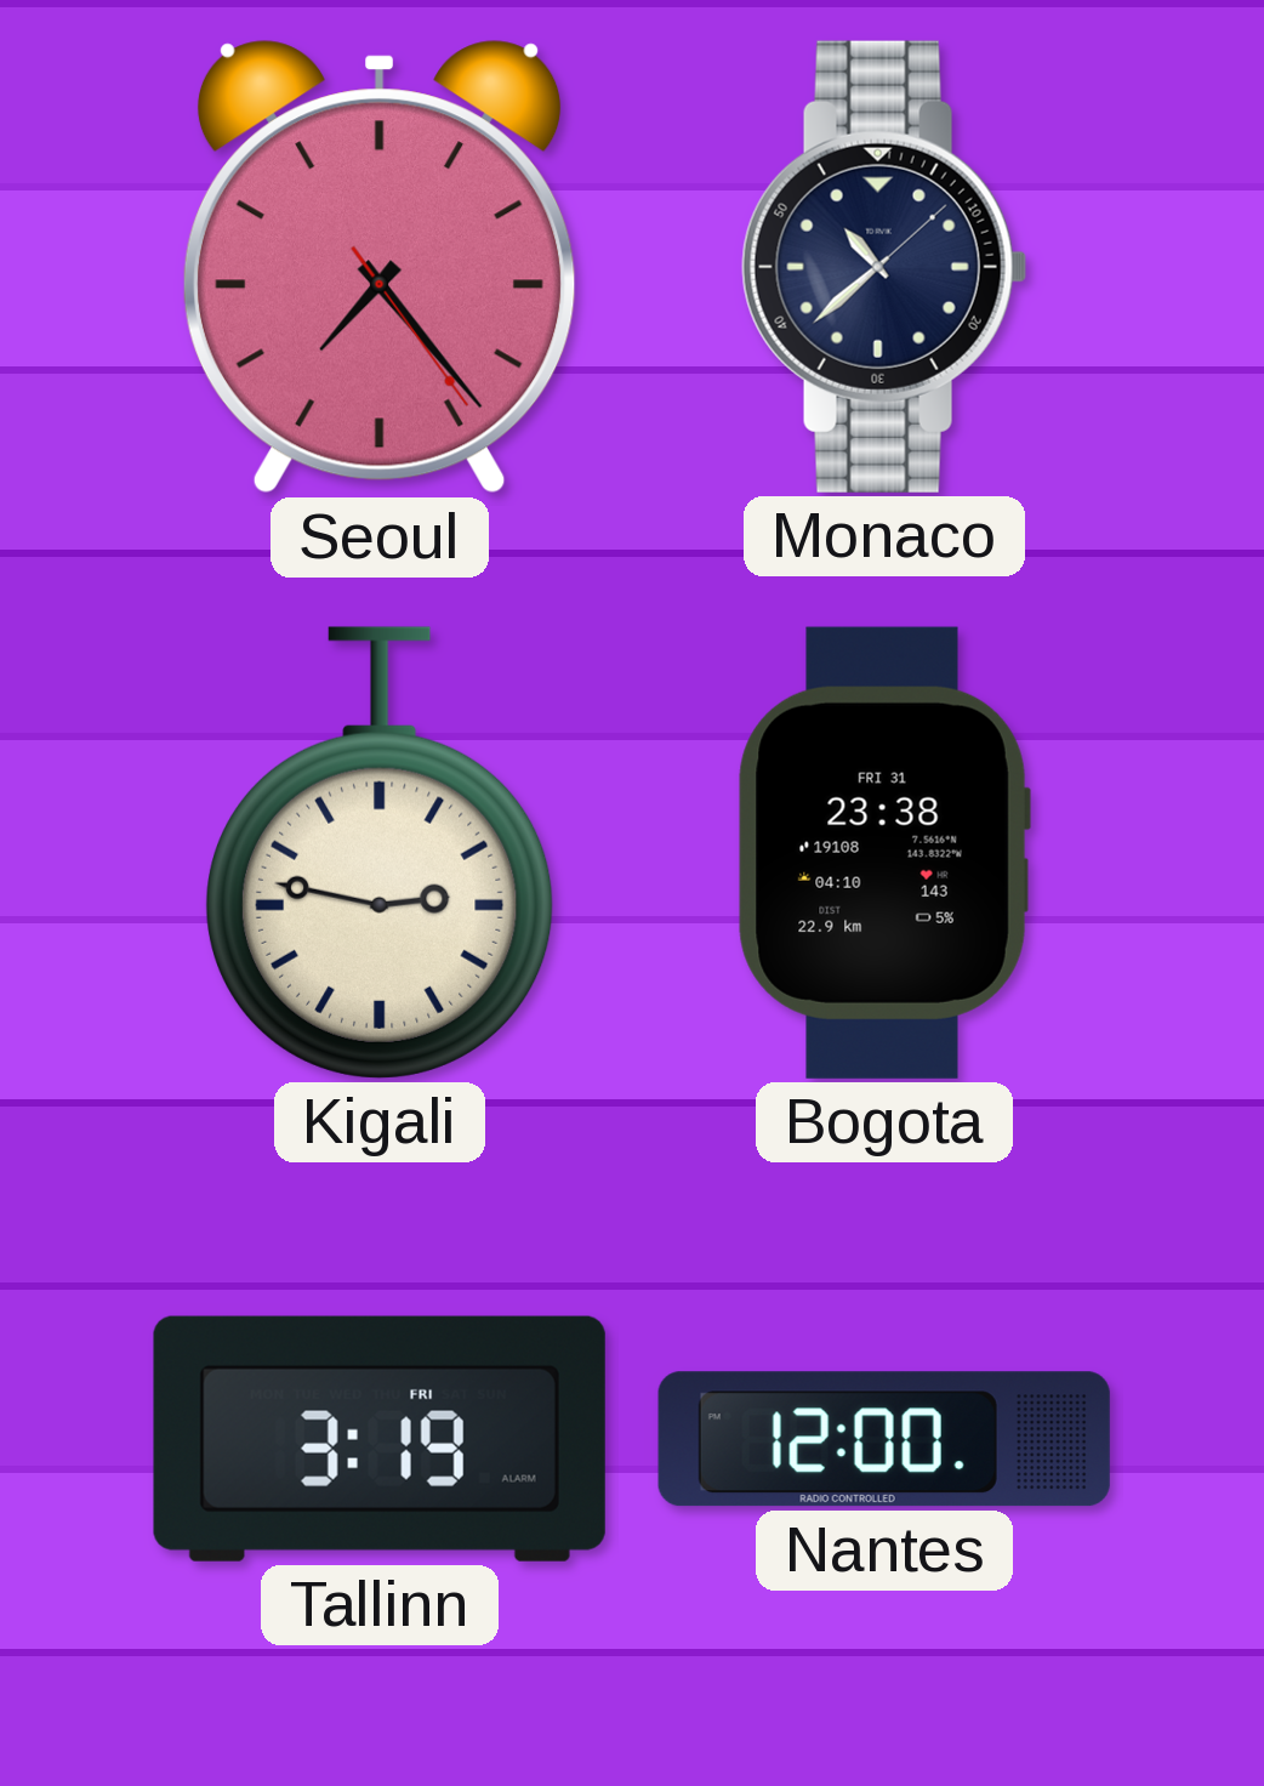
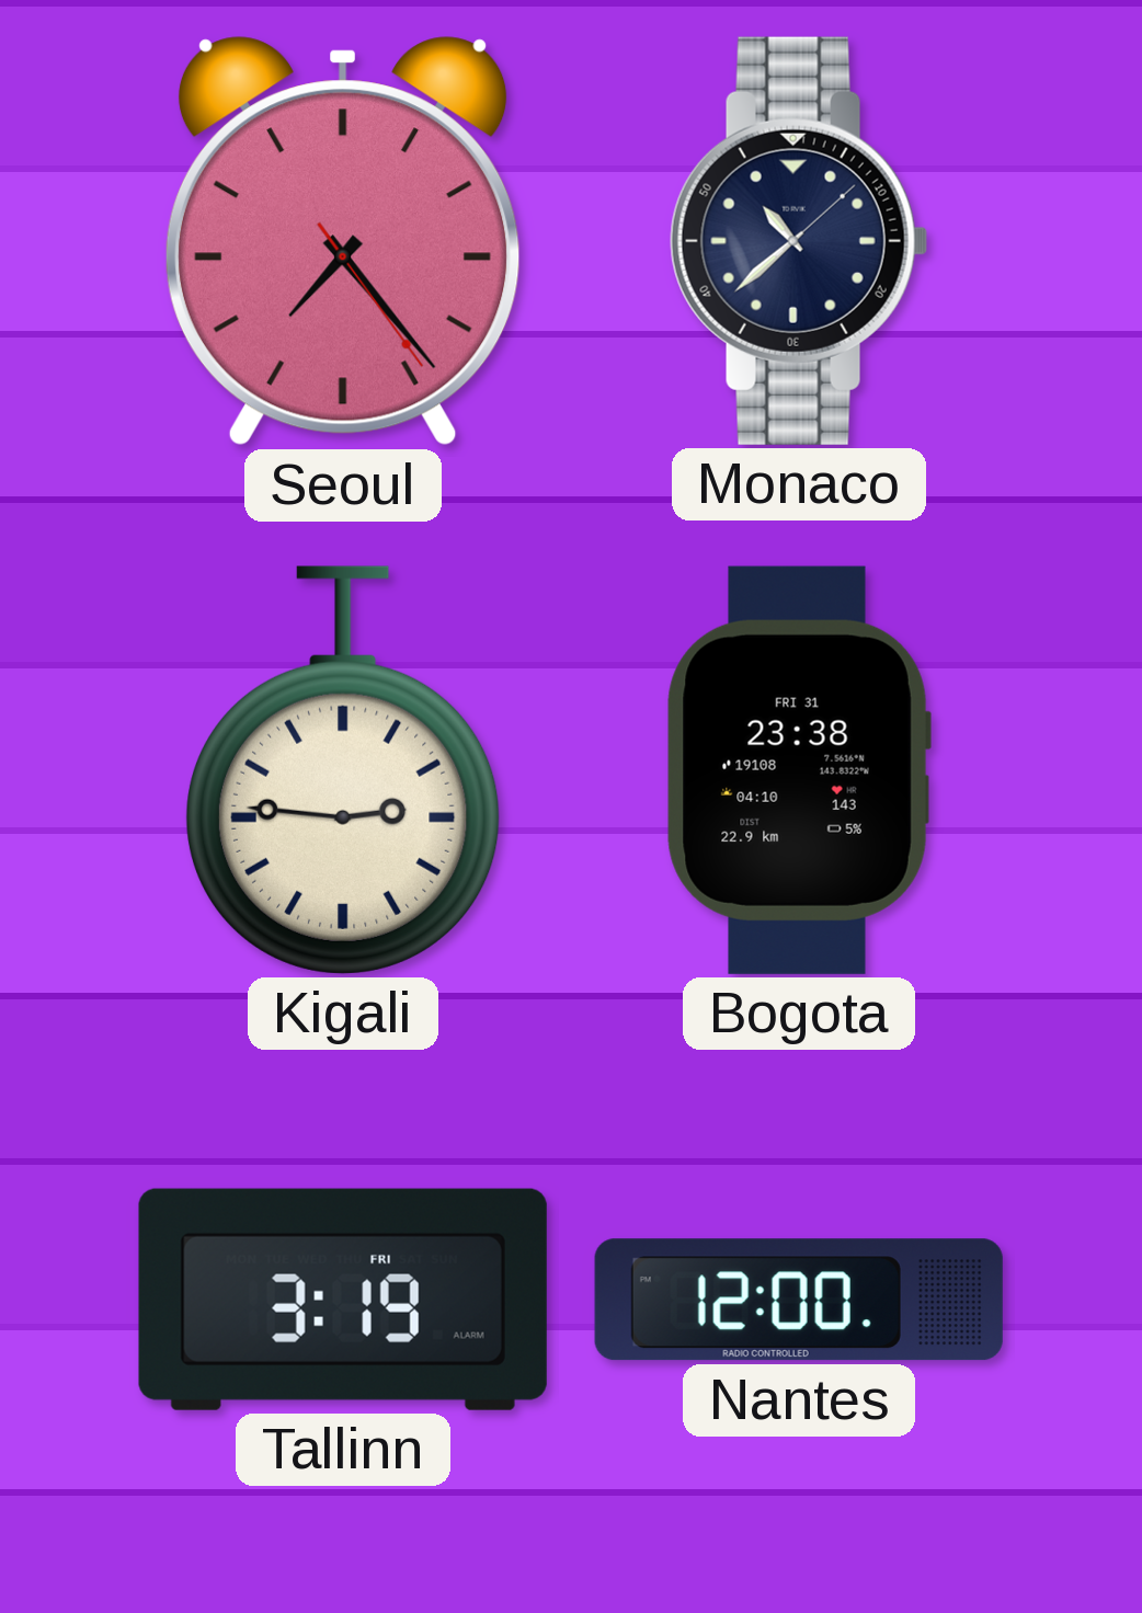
Kigali: 2:47 -> 2:46 (343, 770)
